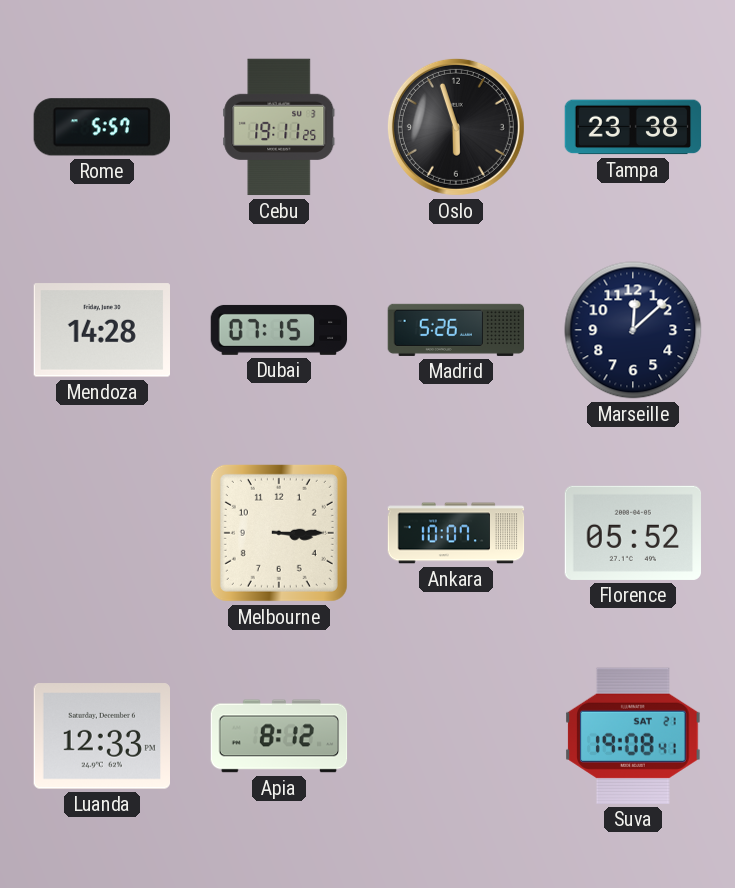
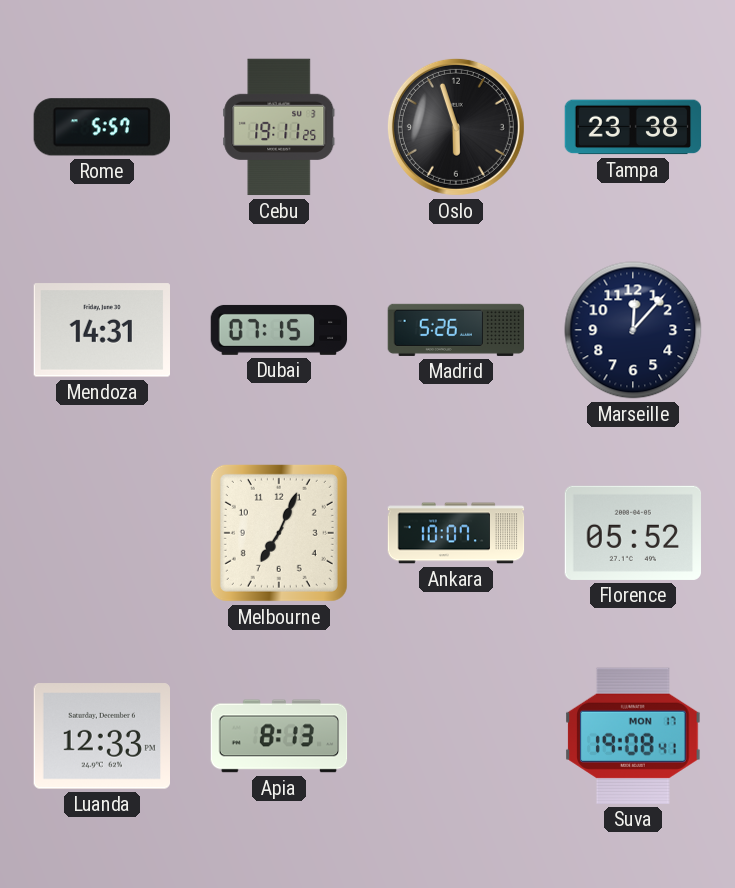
Mendoza: 14:28 -> 14:31 (101, 330)
Marseille: 12:08 -> 12:07 (633, 330)
Melbourne: 3:15 -> 7:04 (279, 533)
Apia: 8:12 -> 8:13 (279, 736)
Suva date: SAT 21 -> MON 17 (633, 736)
